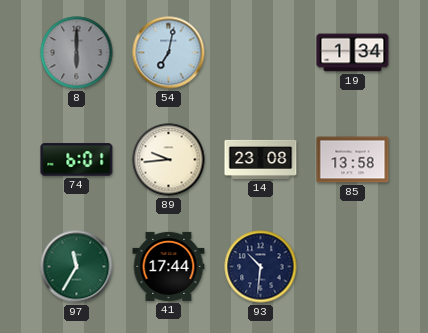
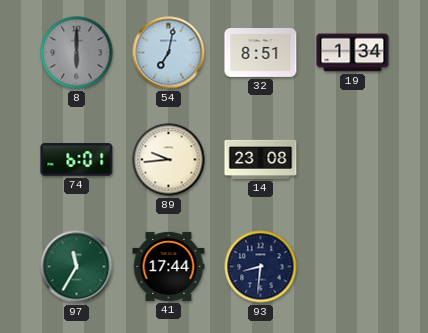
32: none -> 8:51 (261, 53)
85: 13:58 -> none (353, 160)
93: 10:31 -> 8:31 (261, 267)
